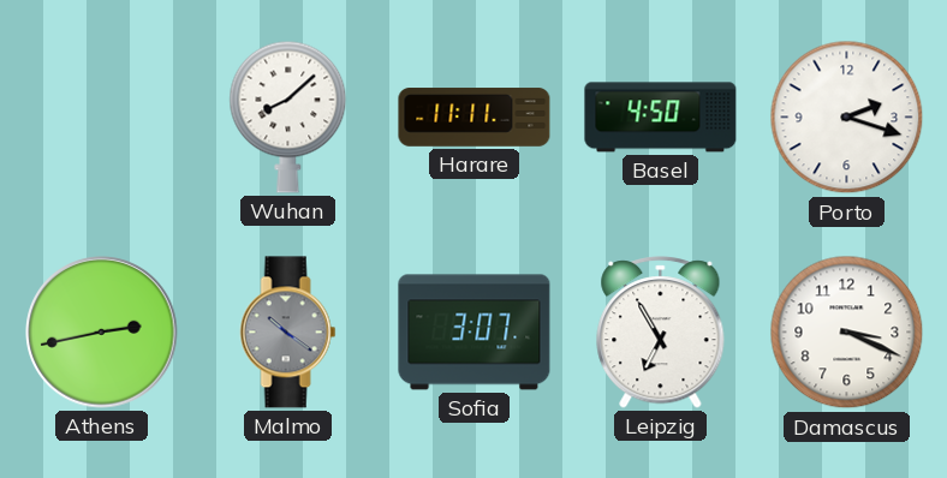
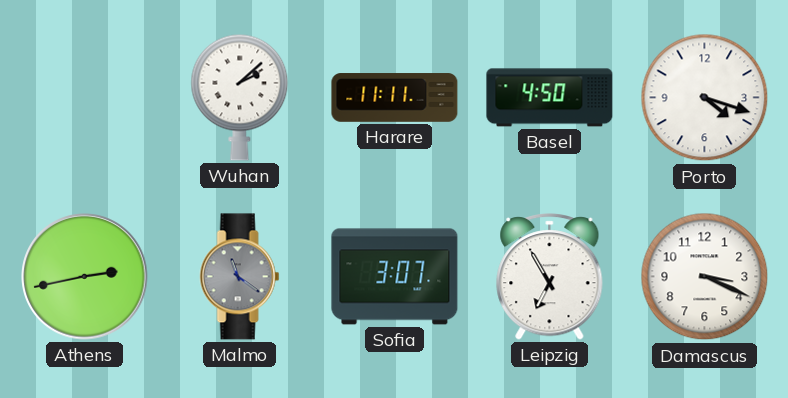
Wuhan: 8:08 -> 2:08 (240, 97)
Porto: 2:18 -> 4:18 (705, 98)
Malmo: 10:21 -> 11:21 (240, 277)
